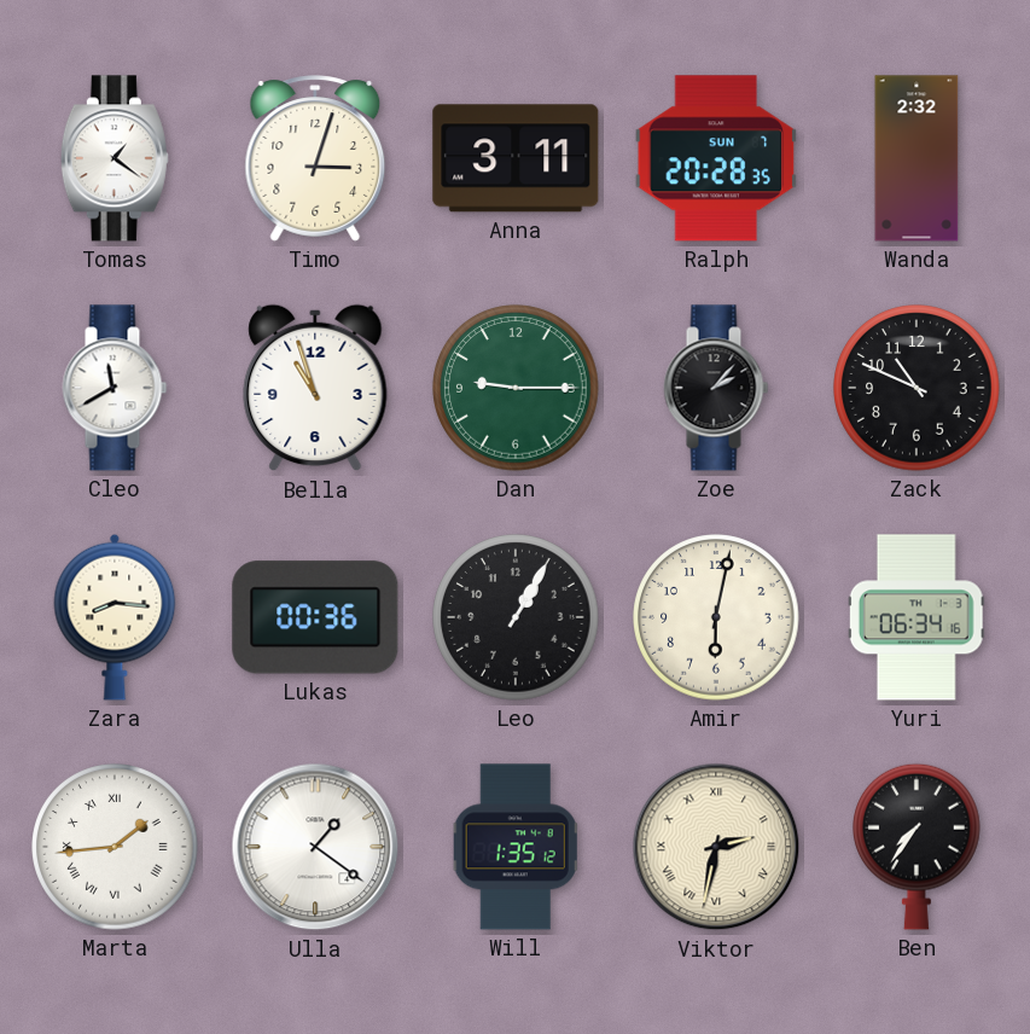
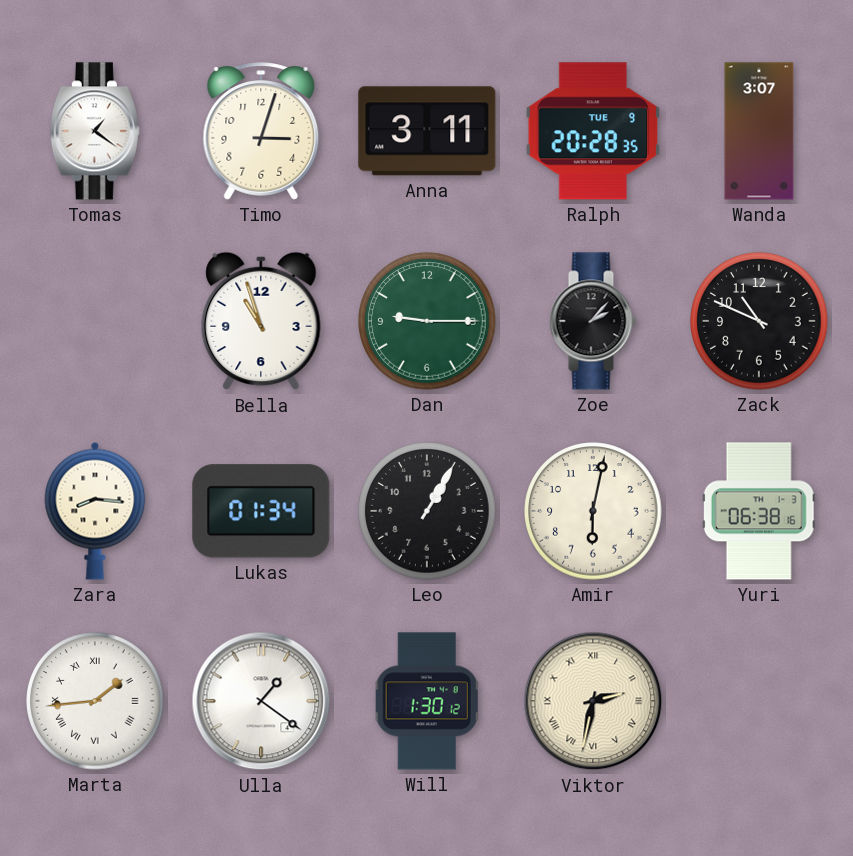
Ralph date: SUN 7 -> TUE 9 (593, 131)
Wanda: 2:32 -> 3:07 (759, 131)
Cleo: 11:40 -> none (115, 388)
Lukas: 00:36 -> 01:34 (261, 511)
Yuri: 06:34 -> 06:38 (759, 511)
Will: 1:35 -> 1:30 (427, 701)
Ben: 7:36 -> none (918, 847)
